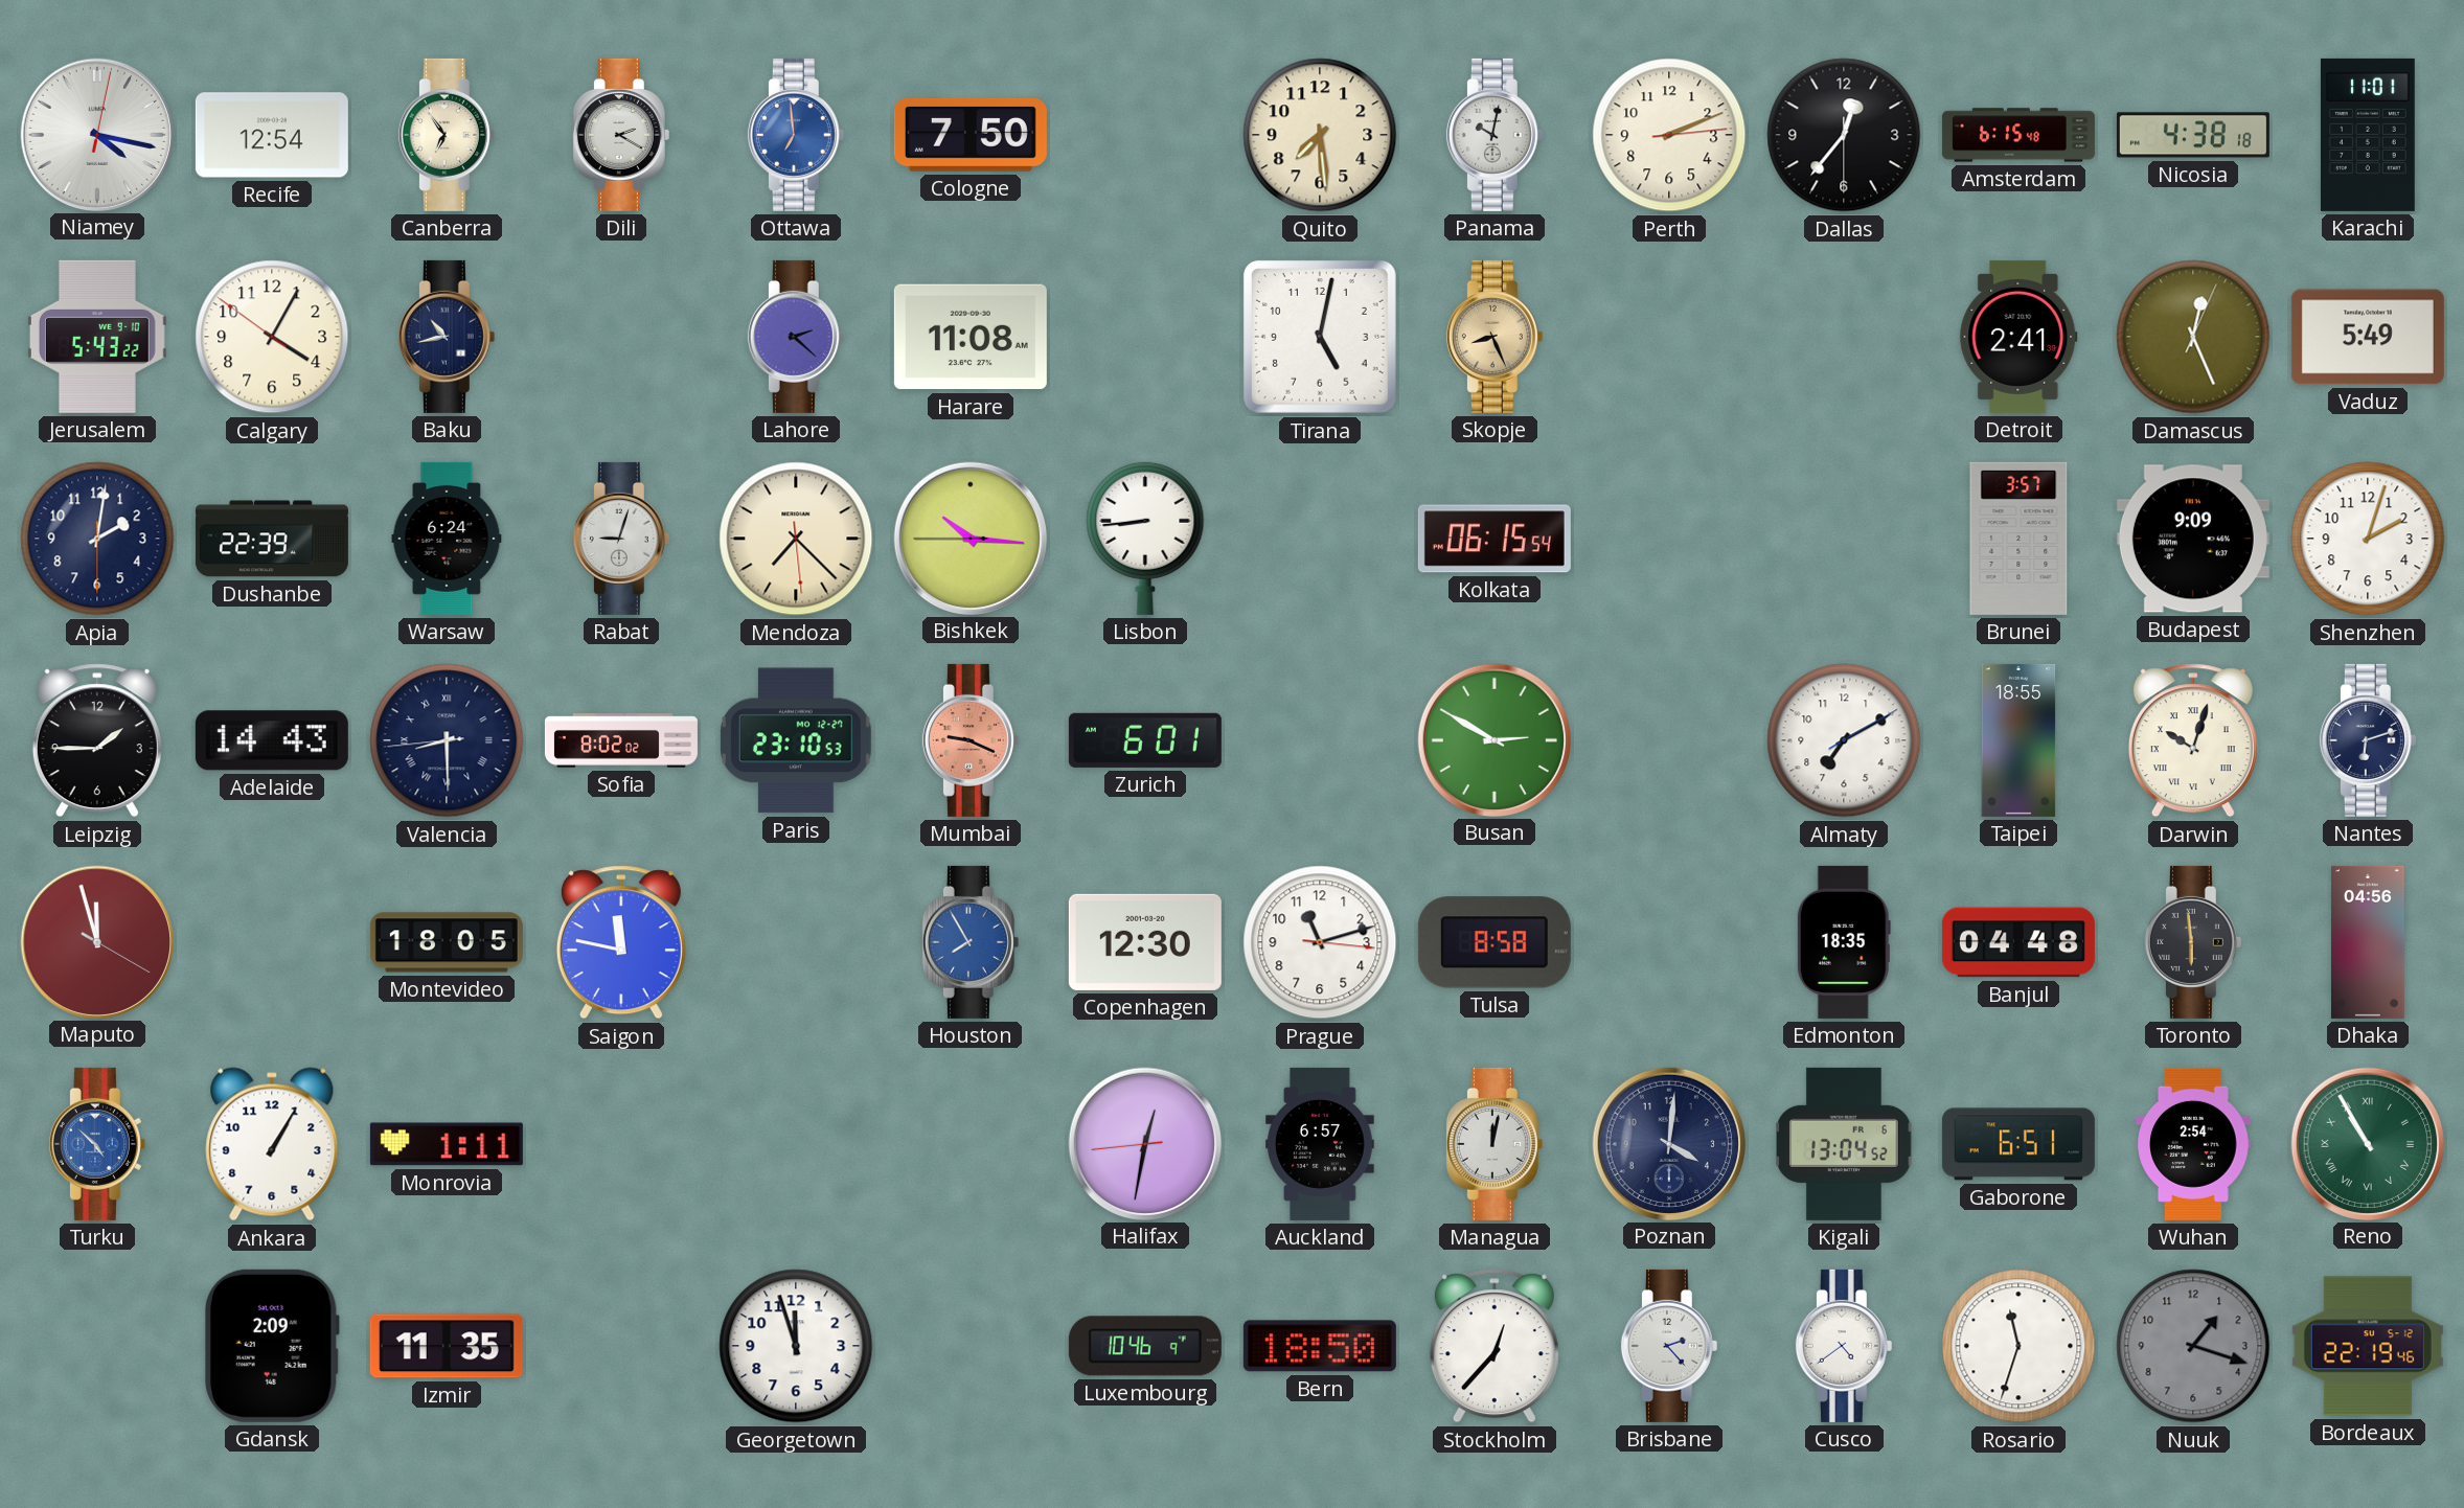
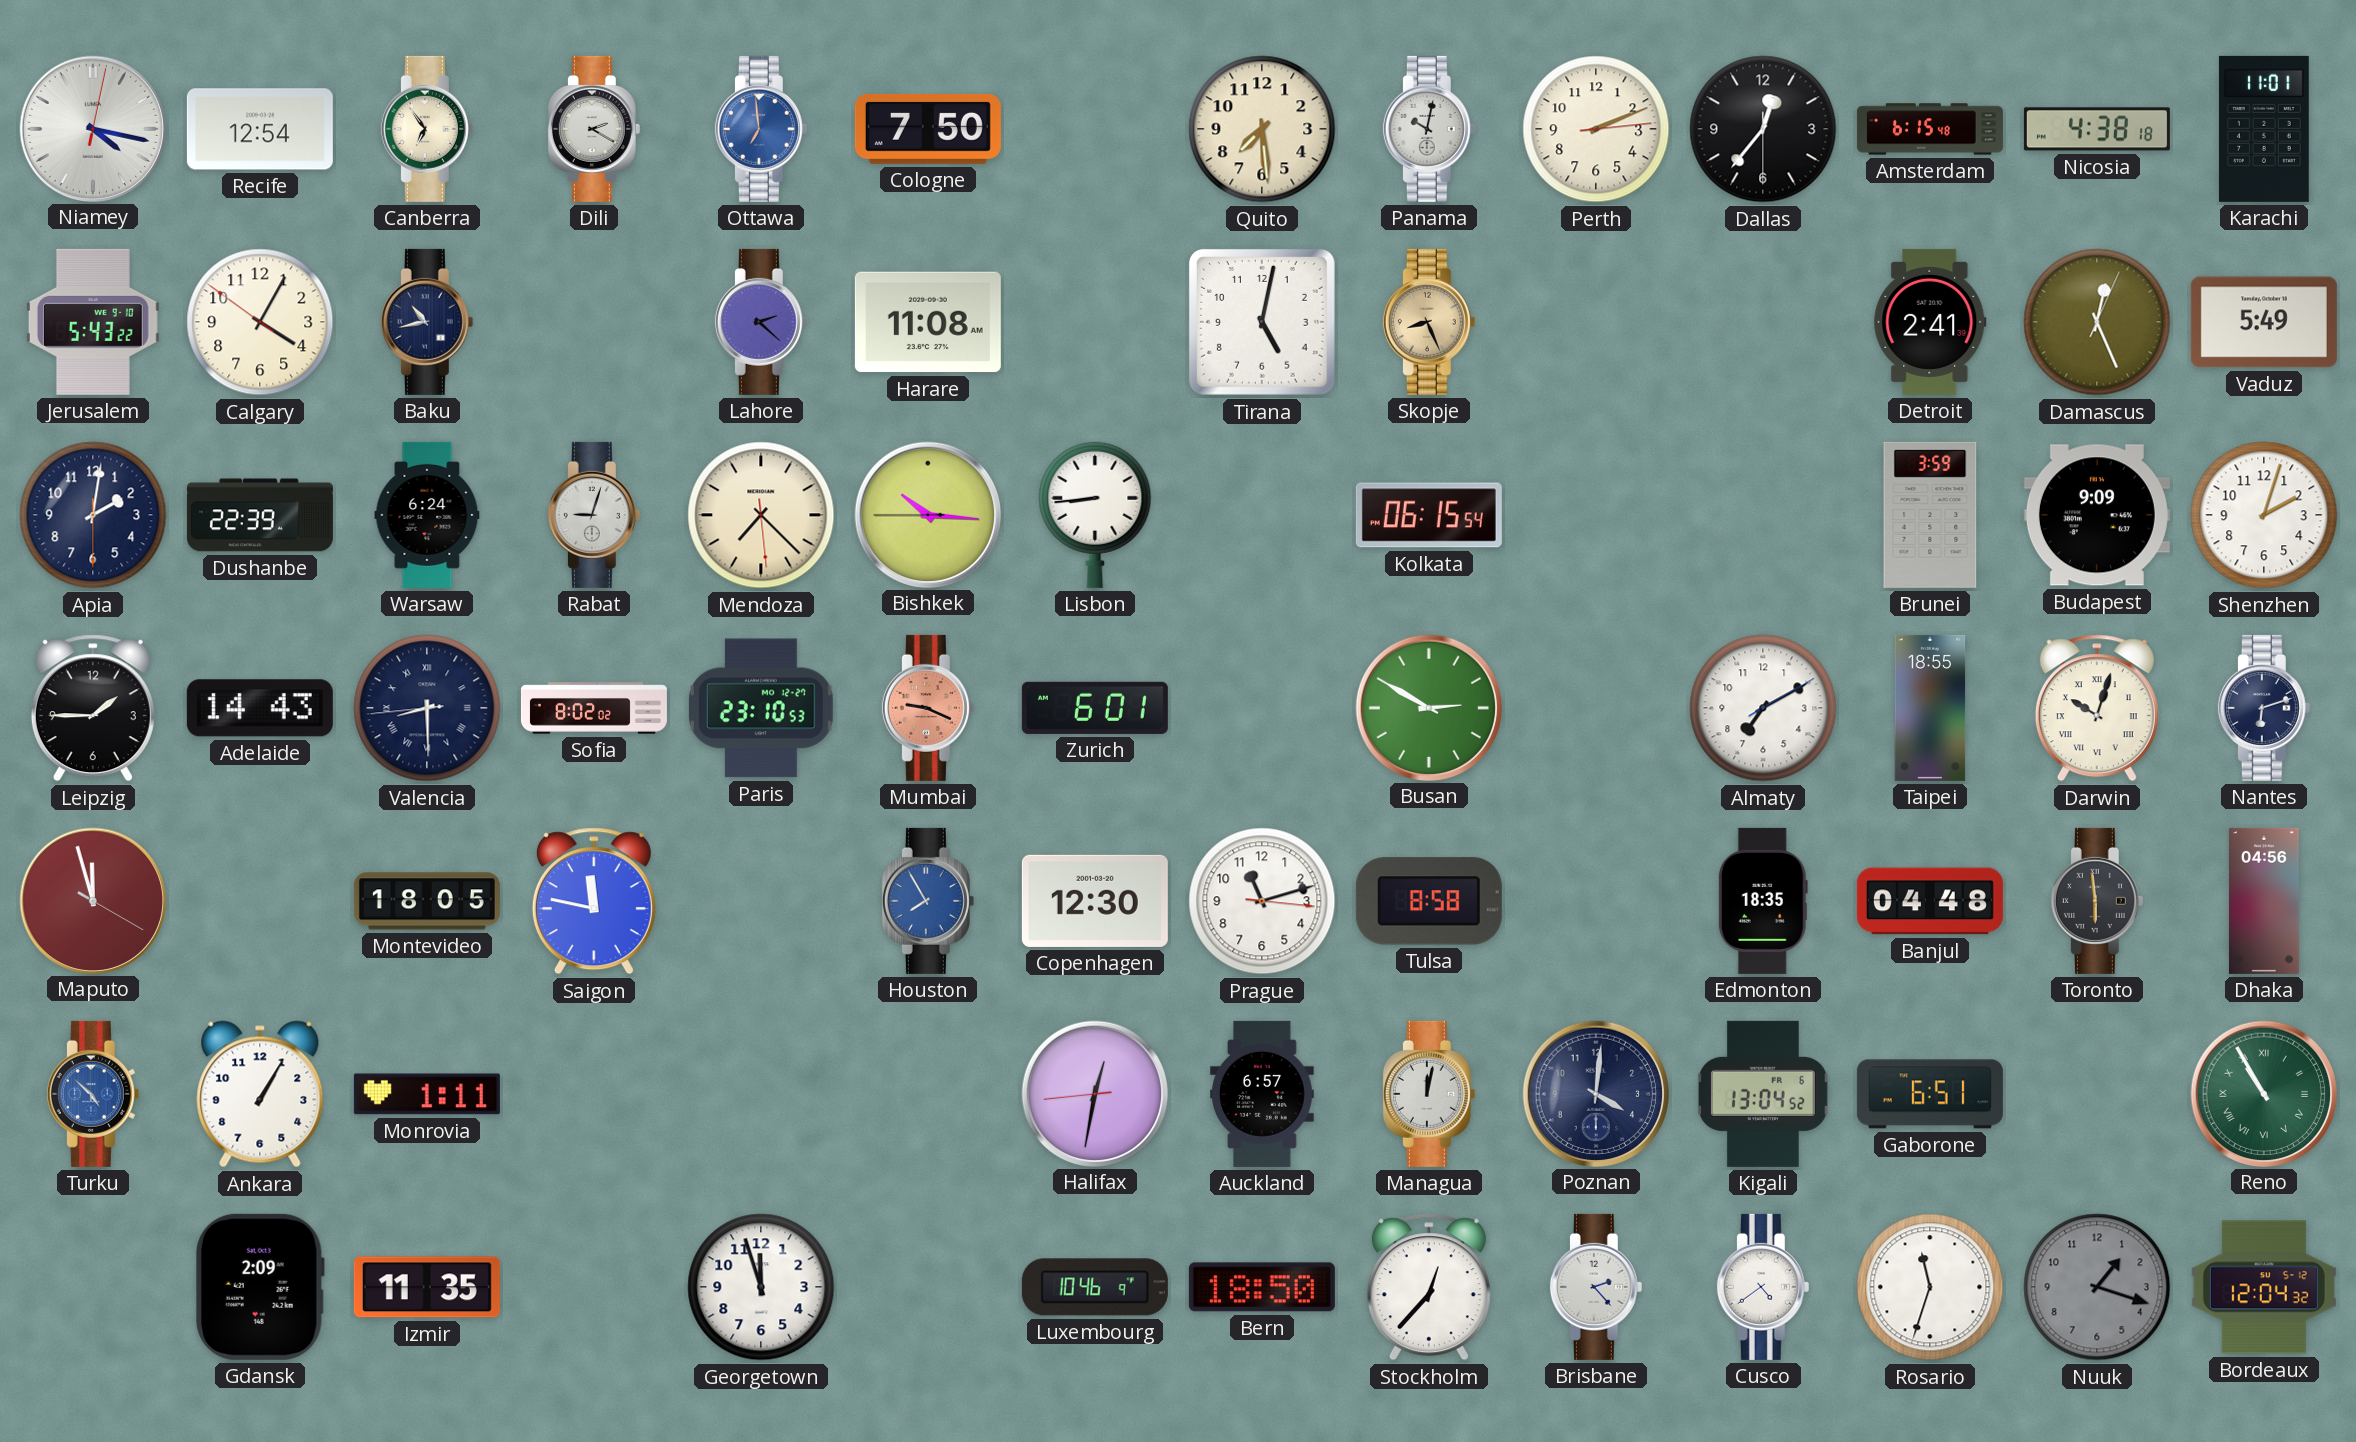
Brunei: 3:57 -> 3:59 (1930, 515)
Wuhan: 2:54 -> none (2193, 1144)
Bordeaux: 22:19 -> 12:04 (2264, 1287)
